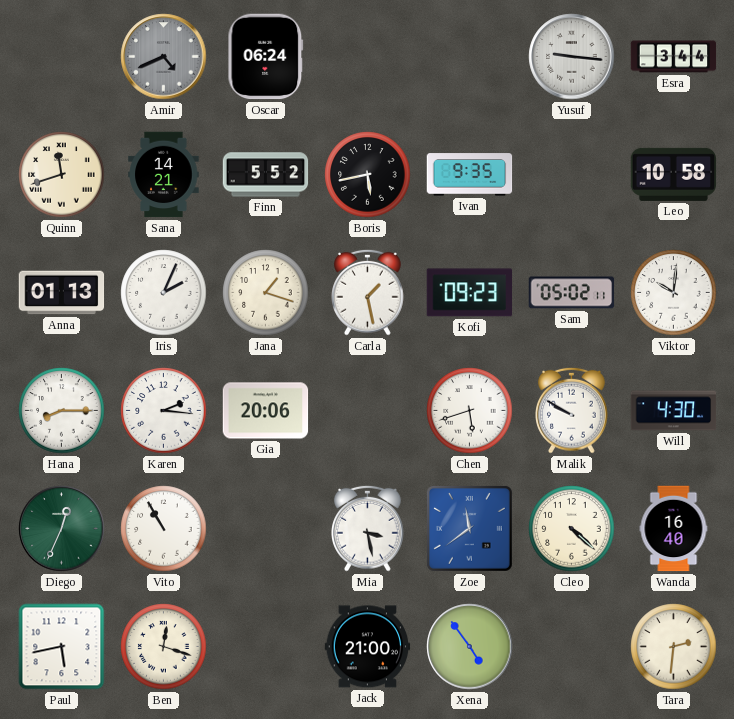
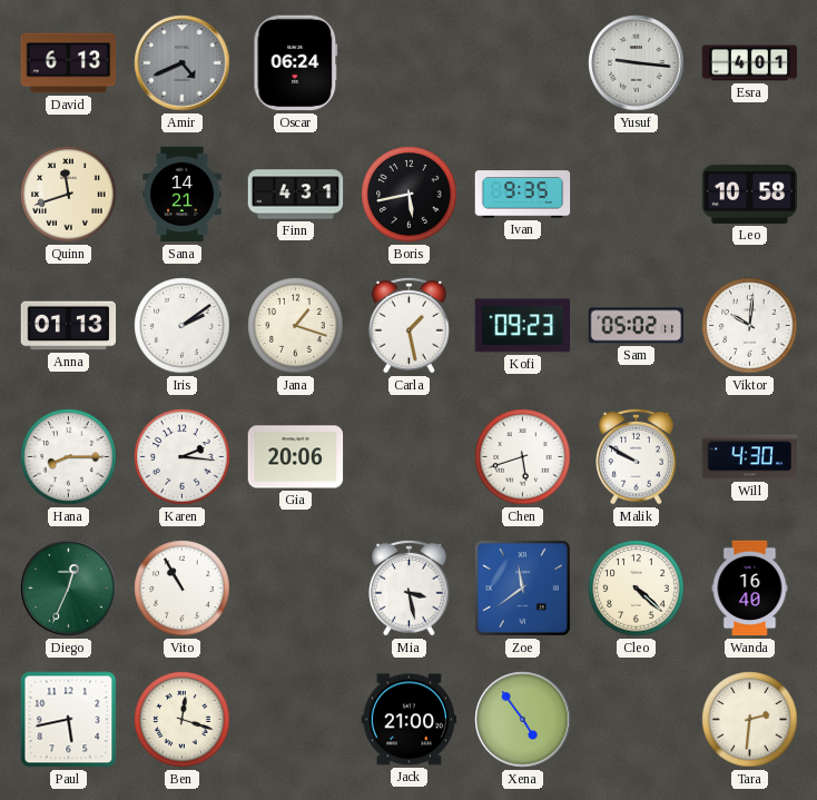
David: none -> 6:13 (69, 63)
Esra: 3:44 -> 4:01 (750, 63)
Finn: 5:52 -> 4:31 (296, 195)
Iris: 2:04 -> 2:09 (183, 326)
